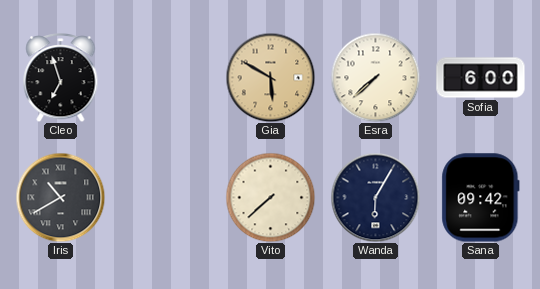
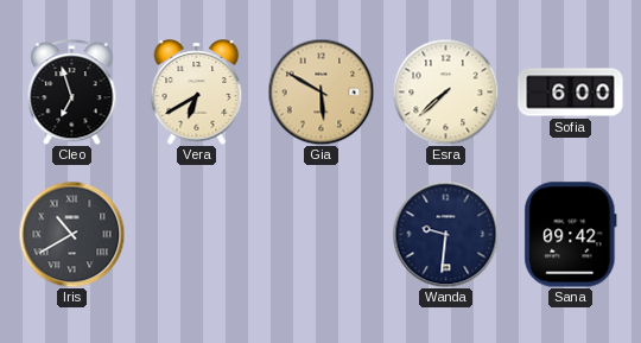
Vera: none -> 6:40 (197, 93)
Vito: 7:38 -> none (270, 197)
Wanda: 6:05 -> 9:31 (445, 234)
